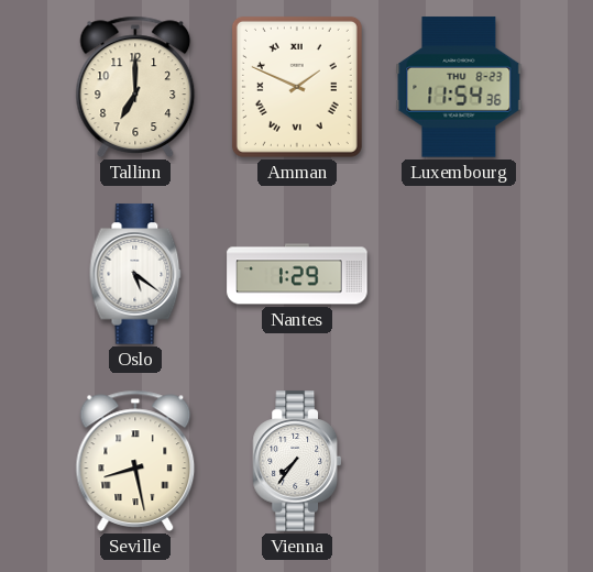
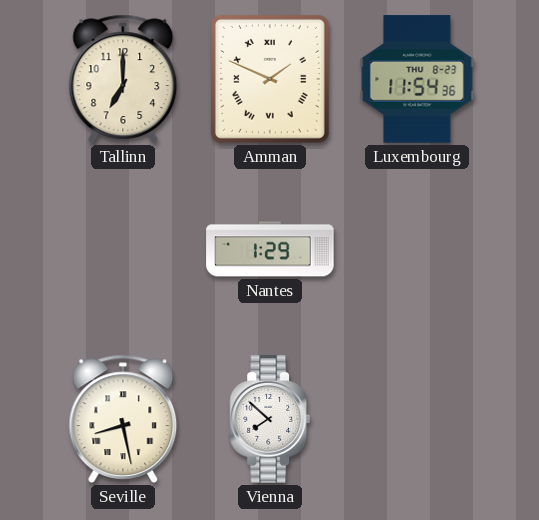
Oslo: 5:21 -> none (135, 274)
Vienna: 7:36 -> 7:52 (269, 419)
